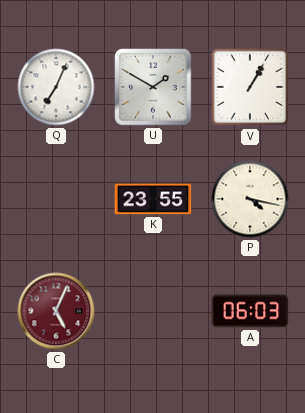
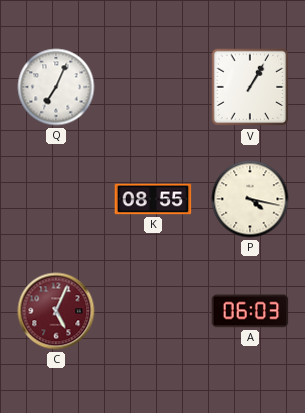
U: 1:50 -> none (153, 87)
K: 23:55 -> 08:55 (153, 199)
